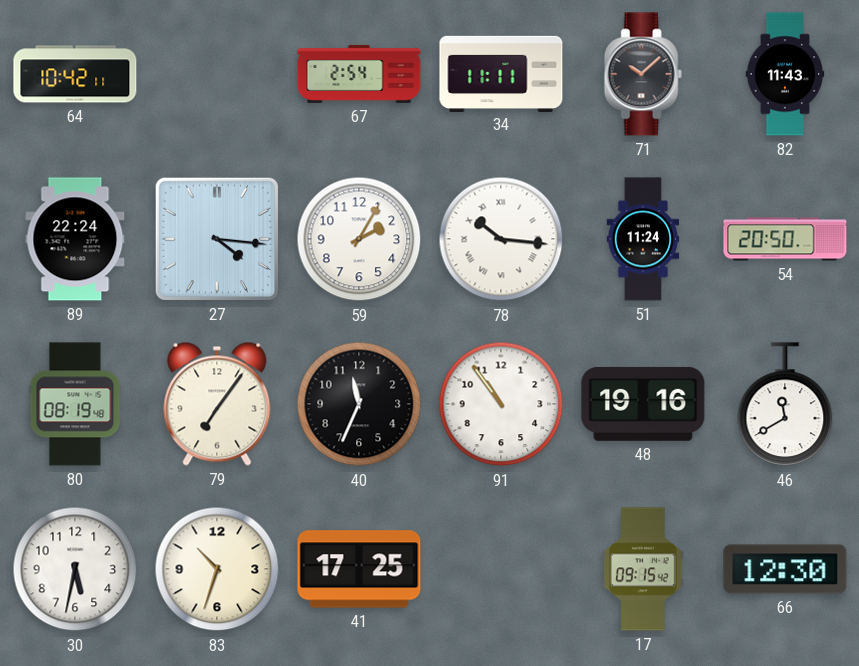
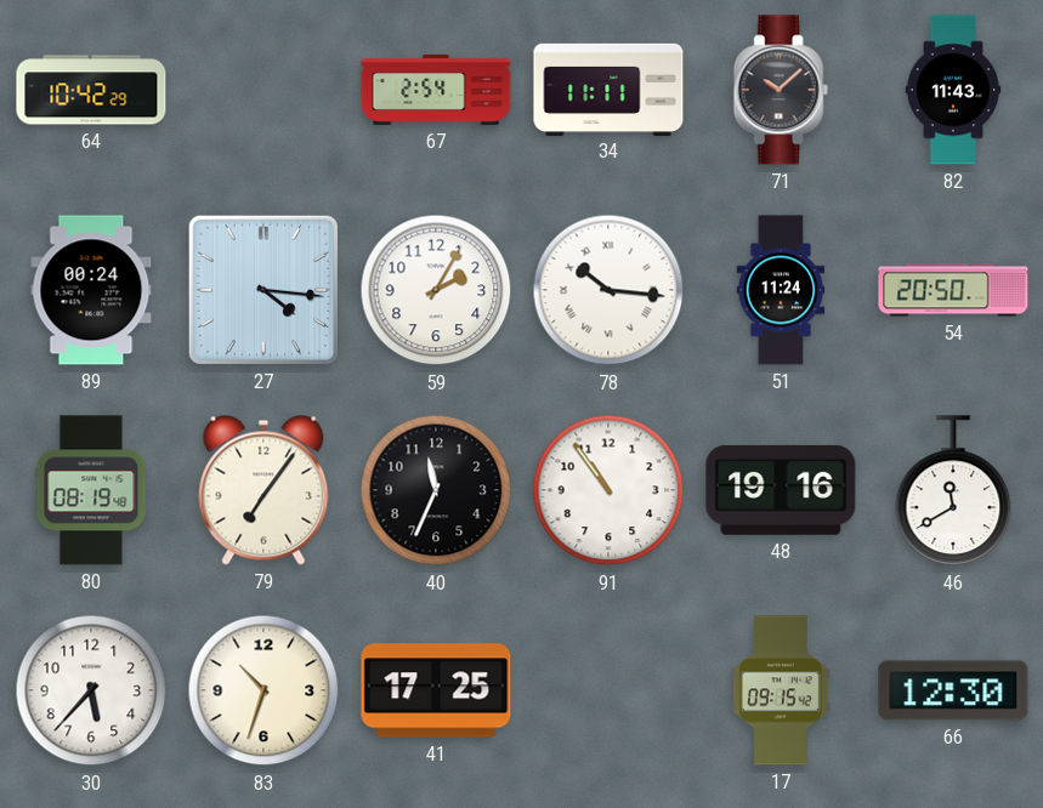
64: 10:42:11 -> 10:42:29 (91, 90)
89: 22:24 -> 00:24 (91, 290)
30: 5:32 -> 5:37 (91, 690)
